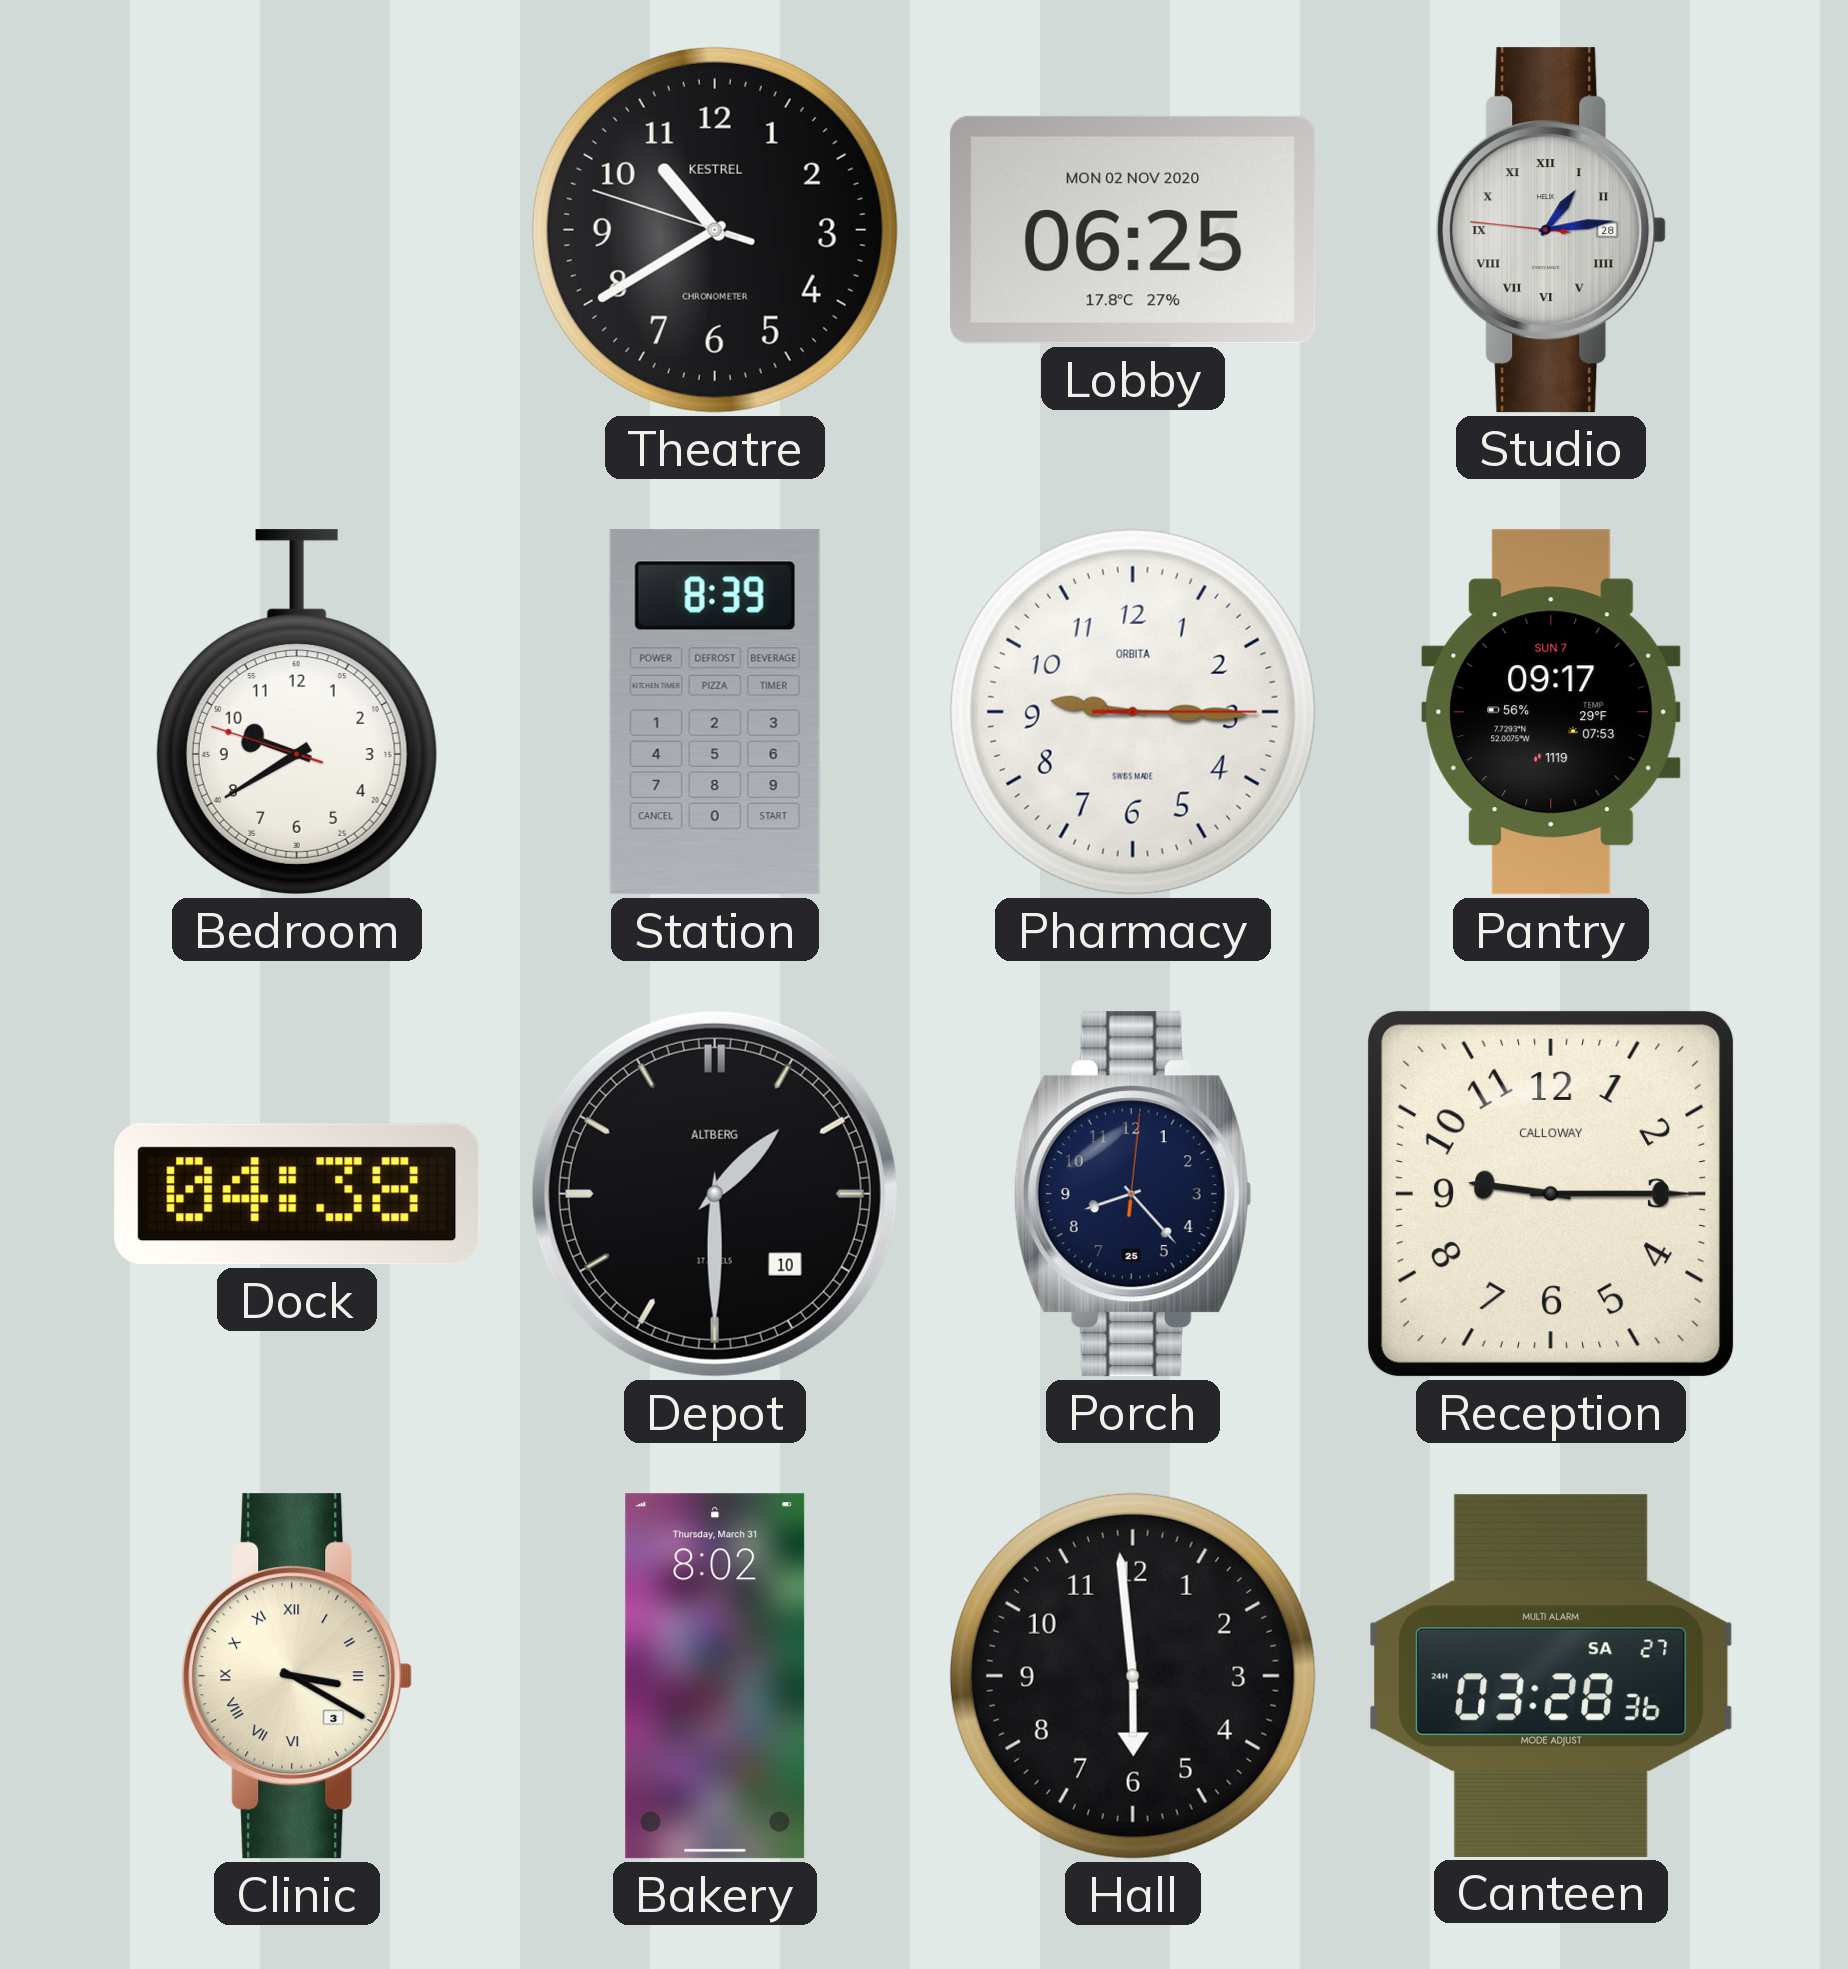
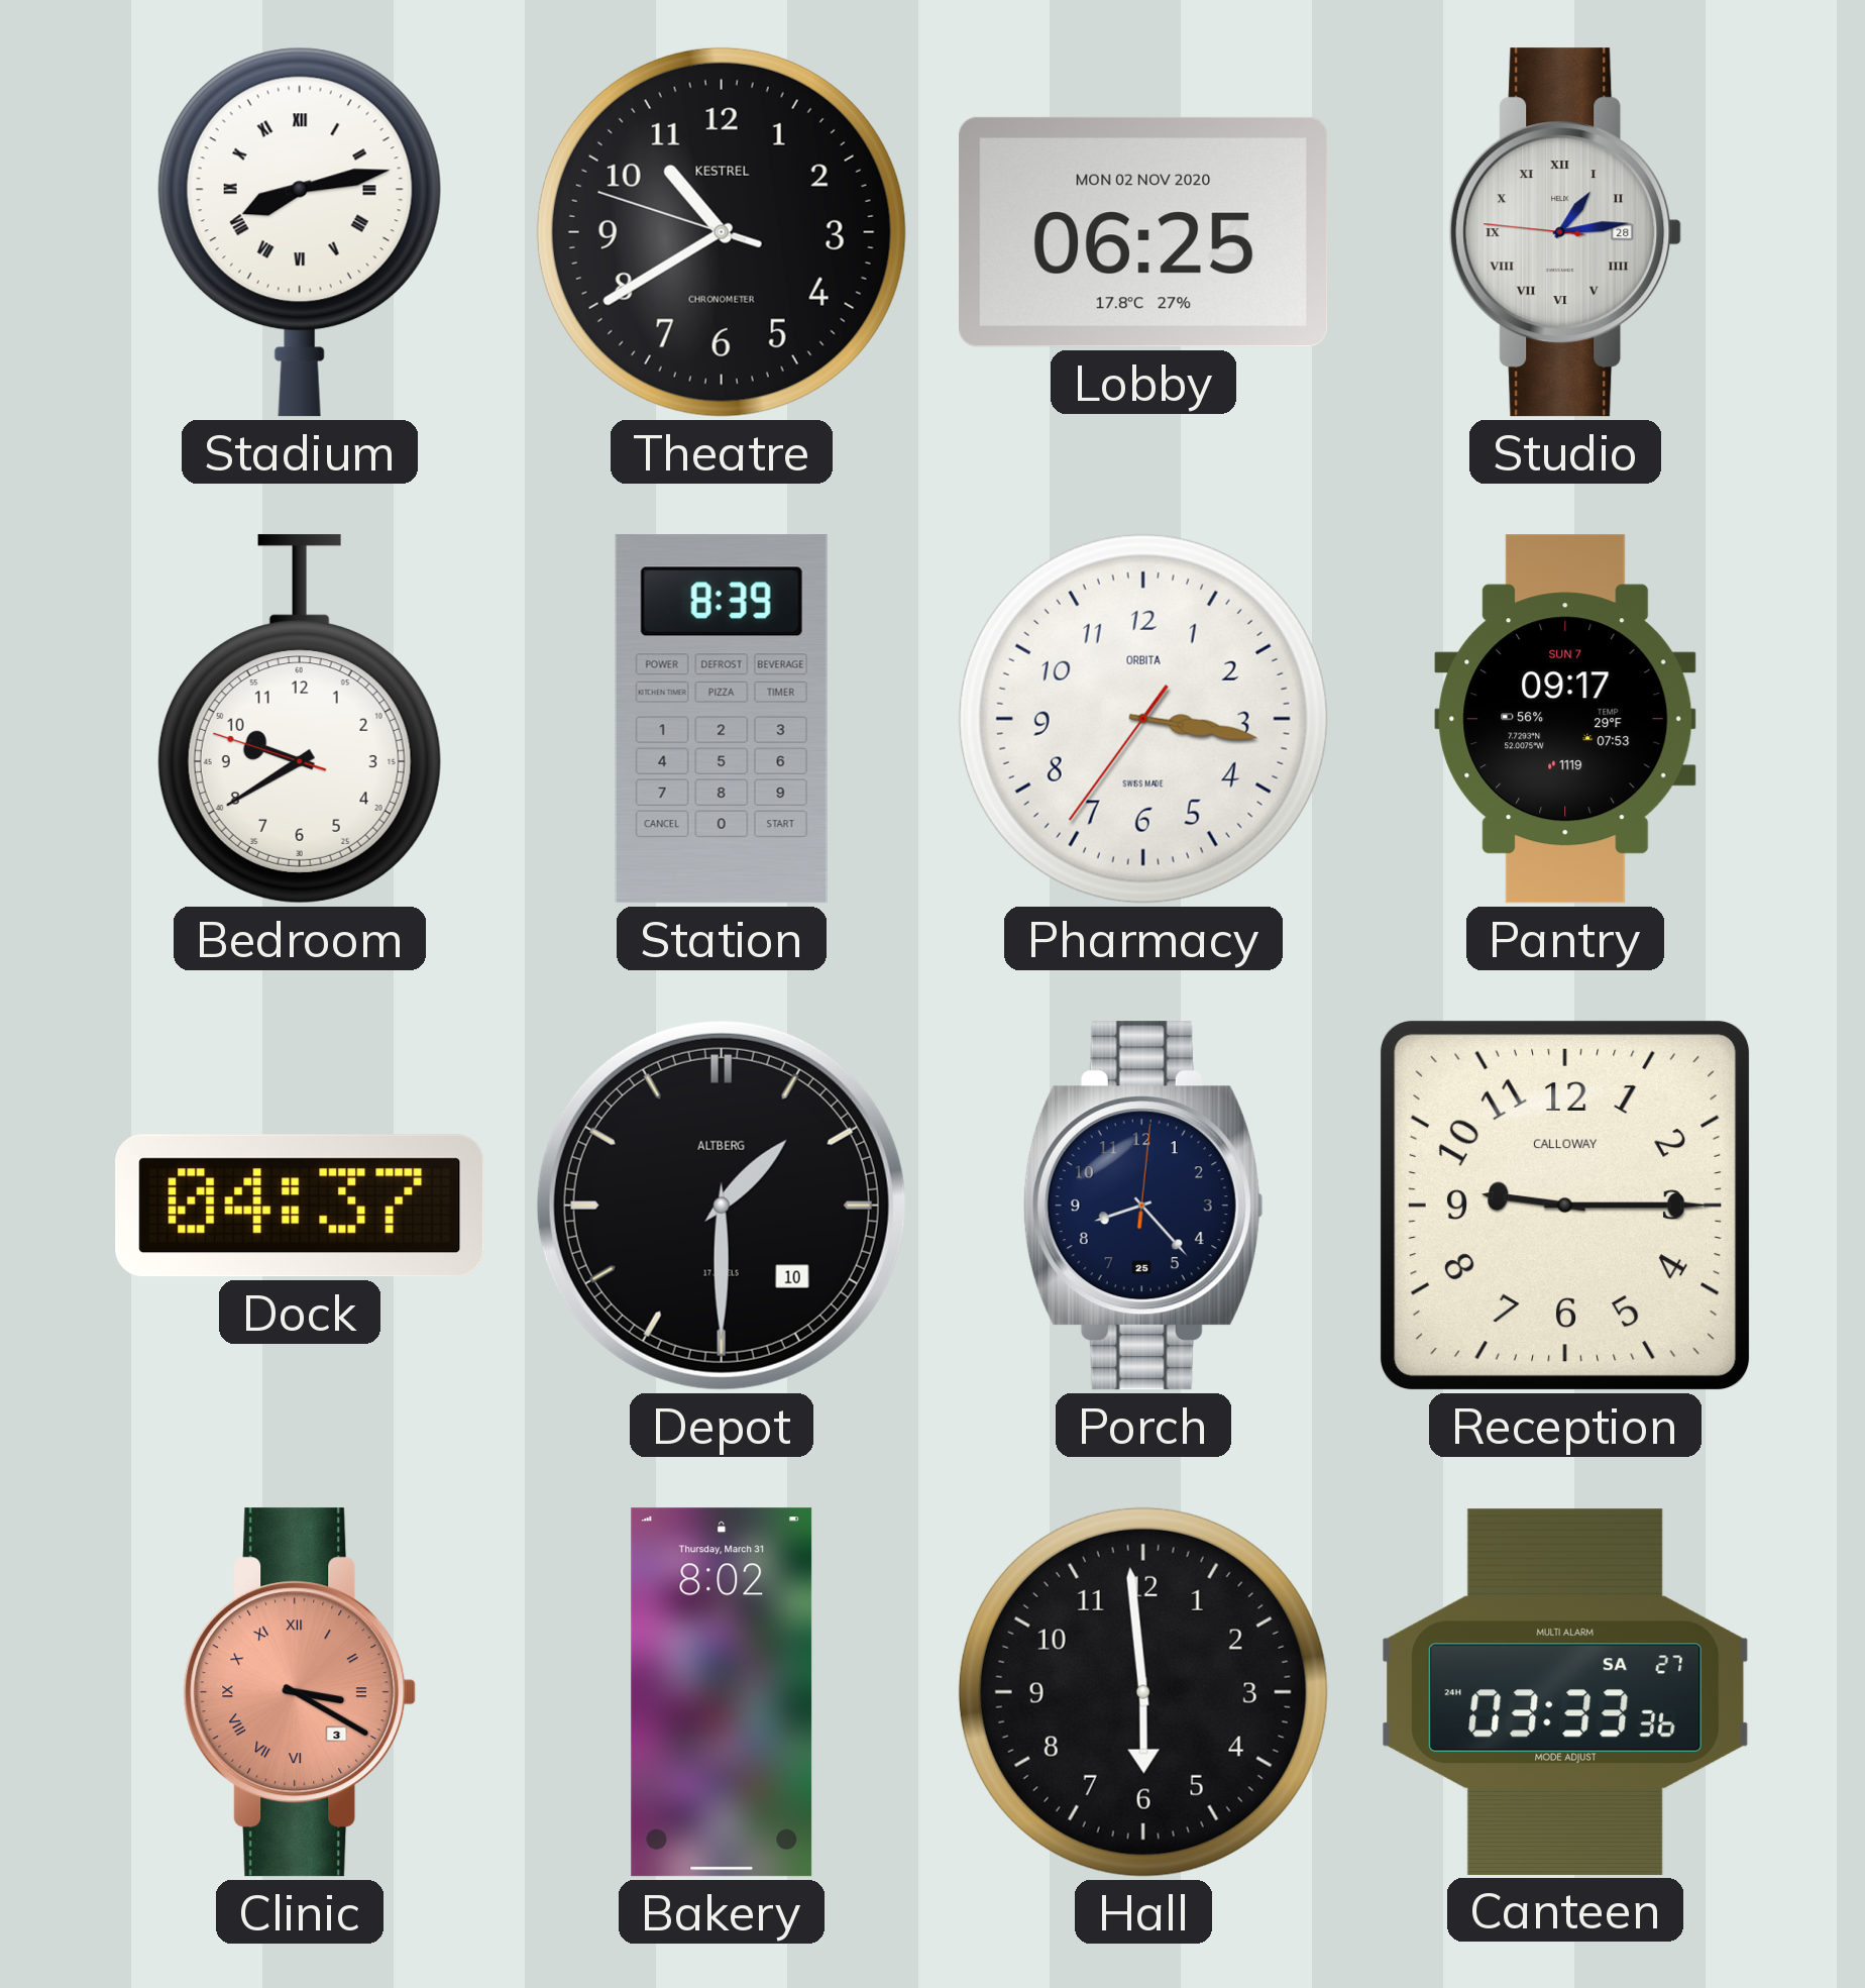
Stadium: none -> 8:13 (300, 232)
Pharmacy: 9:15 -> 3:16 (1143, 719)
Dock: 04:38 -> 04:37 (300, 1206)
Clinic dial: cream -> salmon (300, 1692)
Canteen: 03:28 -> 03:33 (1565, 1692)
